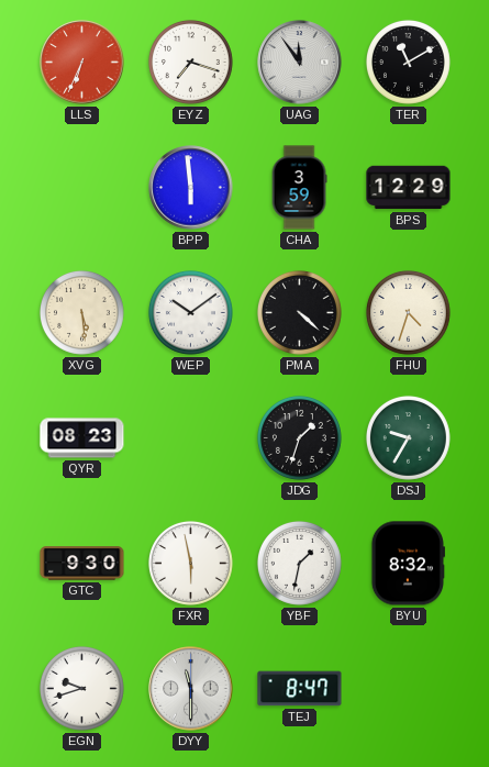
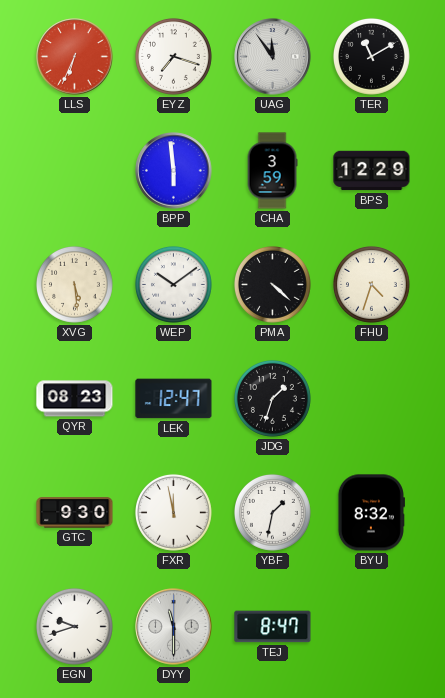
LEK: none -> 12:47 (174, 399)
DSJ: 9:35 -> none (408, 438)
FXR: 5:58 -> 11:58 (173, 513)
